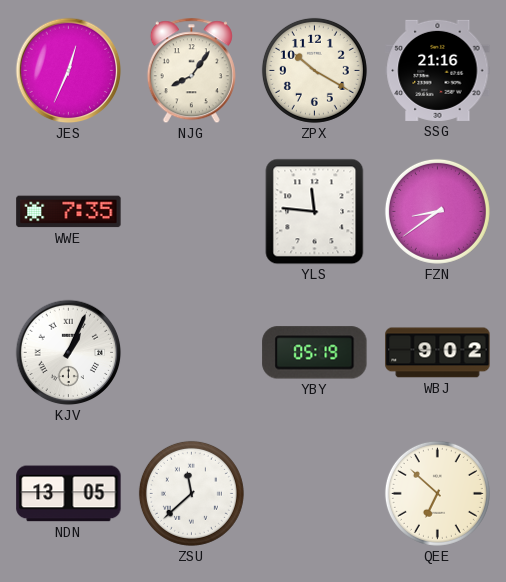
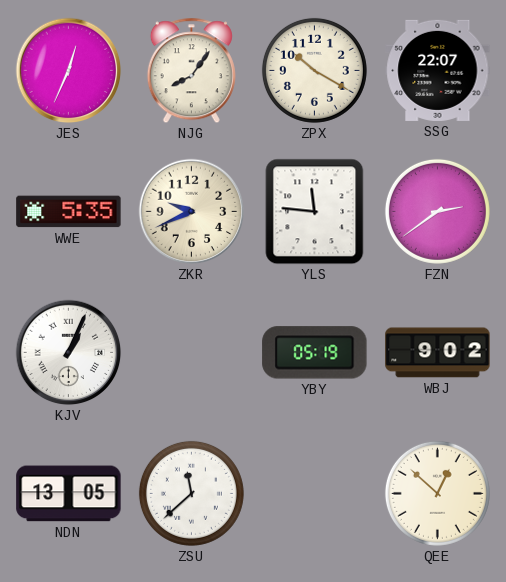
SSG: 21:16 -> 22:07 (438, 70)
WWE: 7:35 -> 5:35 (69, 212)
ZKR: none -> 9:41 (192, 212)
FZN: 8:39 -> 2:39 (437, 211)
QEE: 6:52 -> 12:52 (437, 493)
